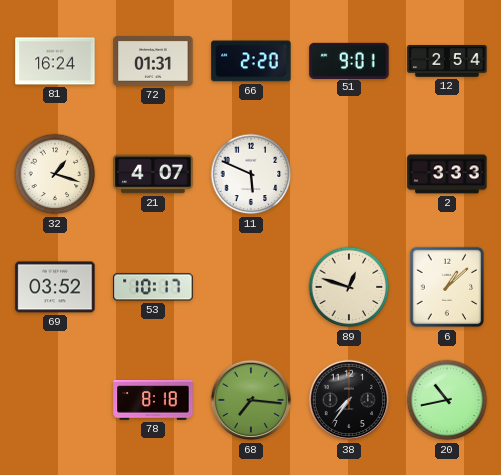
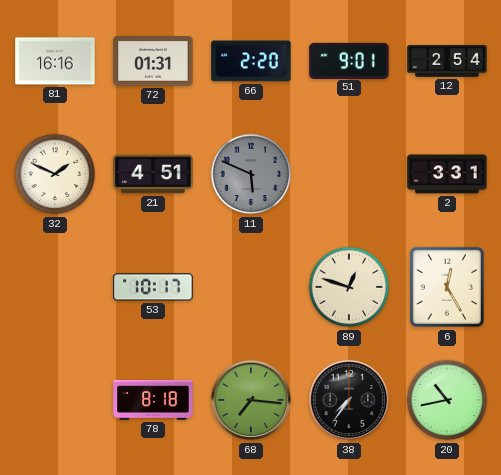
81: 16:24 -> 16:16 (55, 61)
32: 1:18 -> 1:49 (55, 174)
21: 4:07 -> 4:51 (153, 174)
11 dial: white -> grey (251, 174)
2: 3:33 -> 3:31 (447, 174)
69: 03:52 -> none (55, 287)
6: 1:08 -> 12:25 (447, 287)
